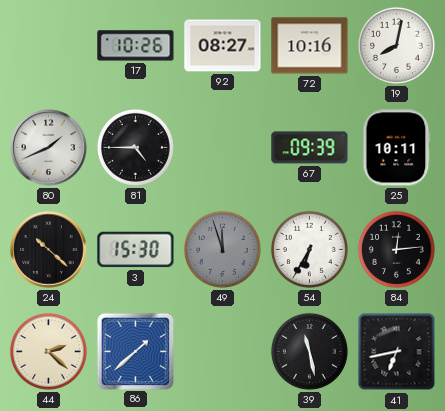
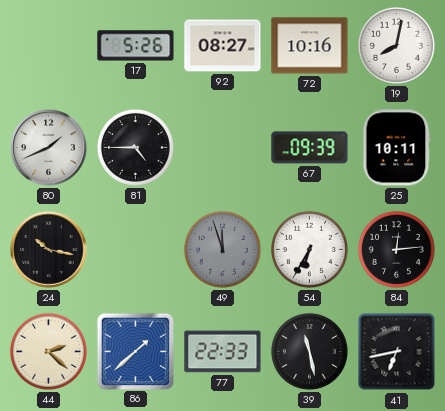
17: 10:26 -> 5:26 (136, 46)
24: 10:22 -> 10:17 (49, 250)
3: 15:30 -> none (136, 250)
77: none -> 22:33 (223, 352)
